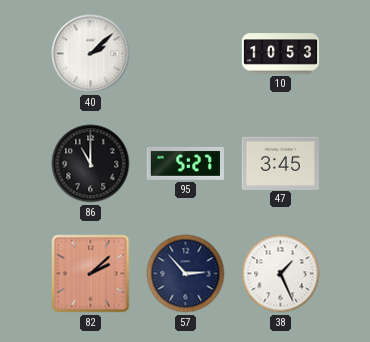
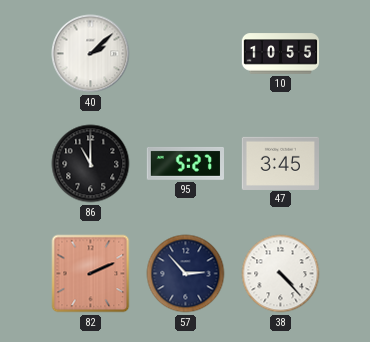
10: 10:53 -> 10:55 (281, 54)
82: 2:08 -> 2:11 (91, 274)
38: 1:26 -> 4:23 (281, 274)
